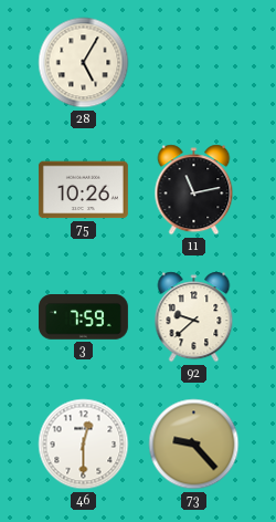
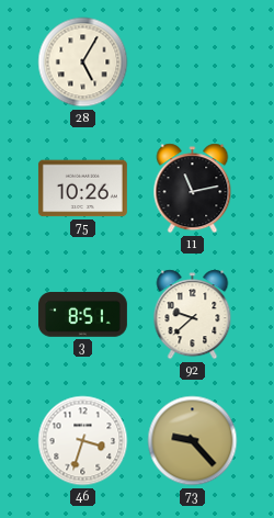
3: 7:59 -> 8:51 (82, 315)
46: 12:30 -> 3:33 (83, 441)
